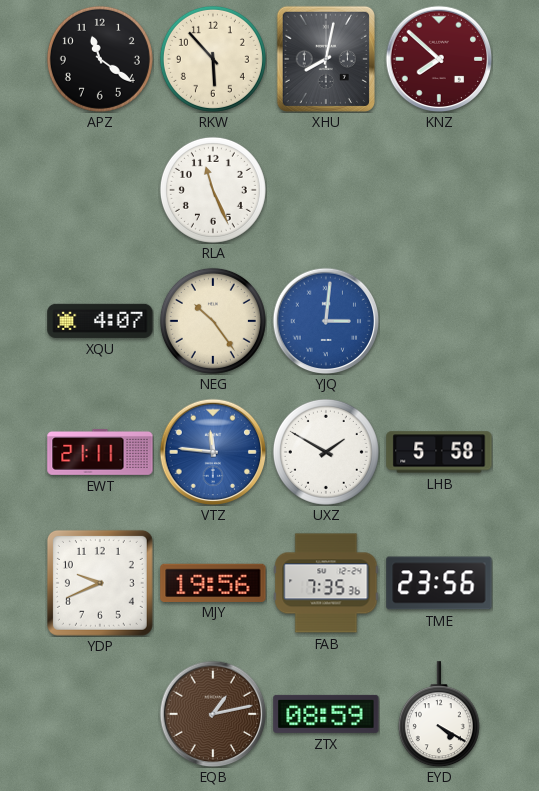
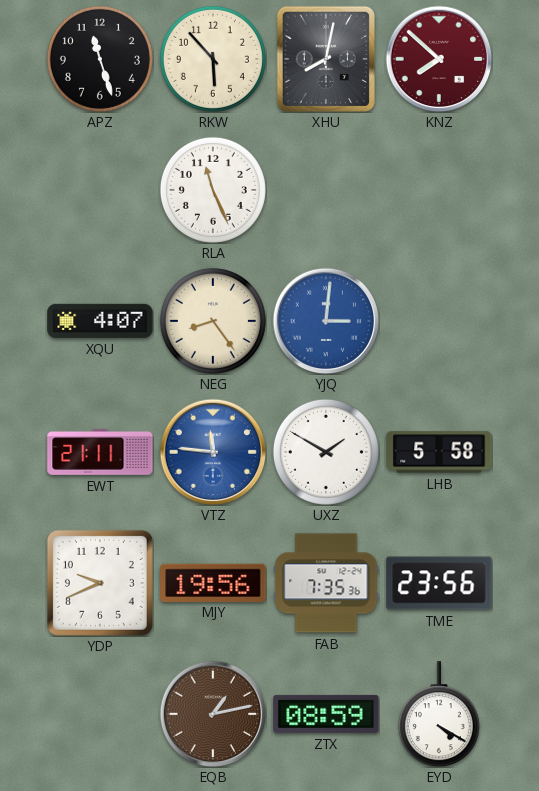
APZ: 11:21 -> 11:27 (100, 59)
NEG: 10:24 -> 8:24 (213, 321)
